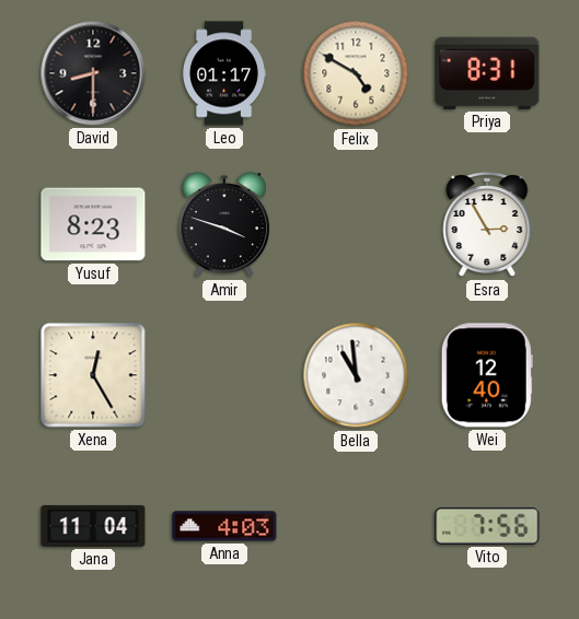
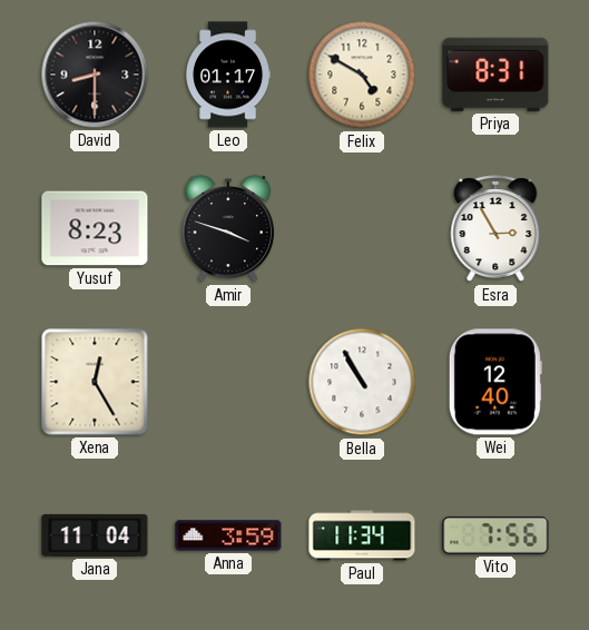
Bella: 10:59 -> 10:55 (362, 382)
Anna: 4:03 -> 3:59 (228, 535)
Paul: none -> 11:34 (362, 535)
